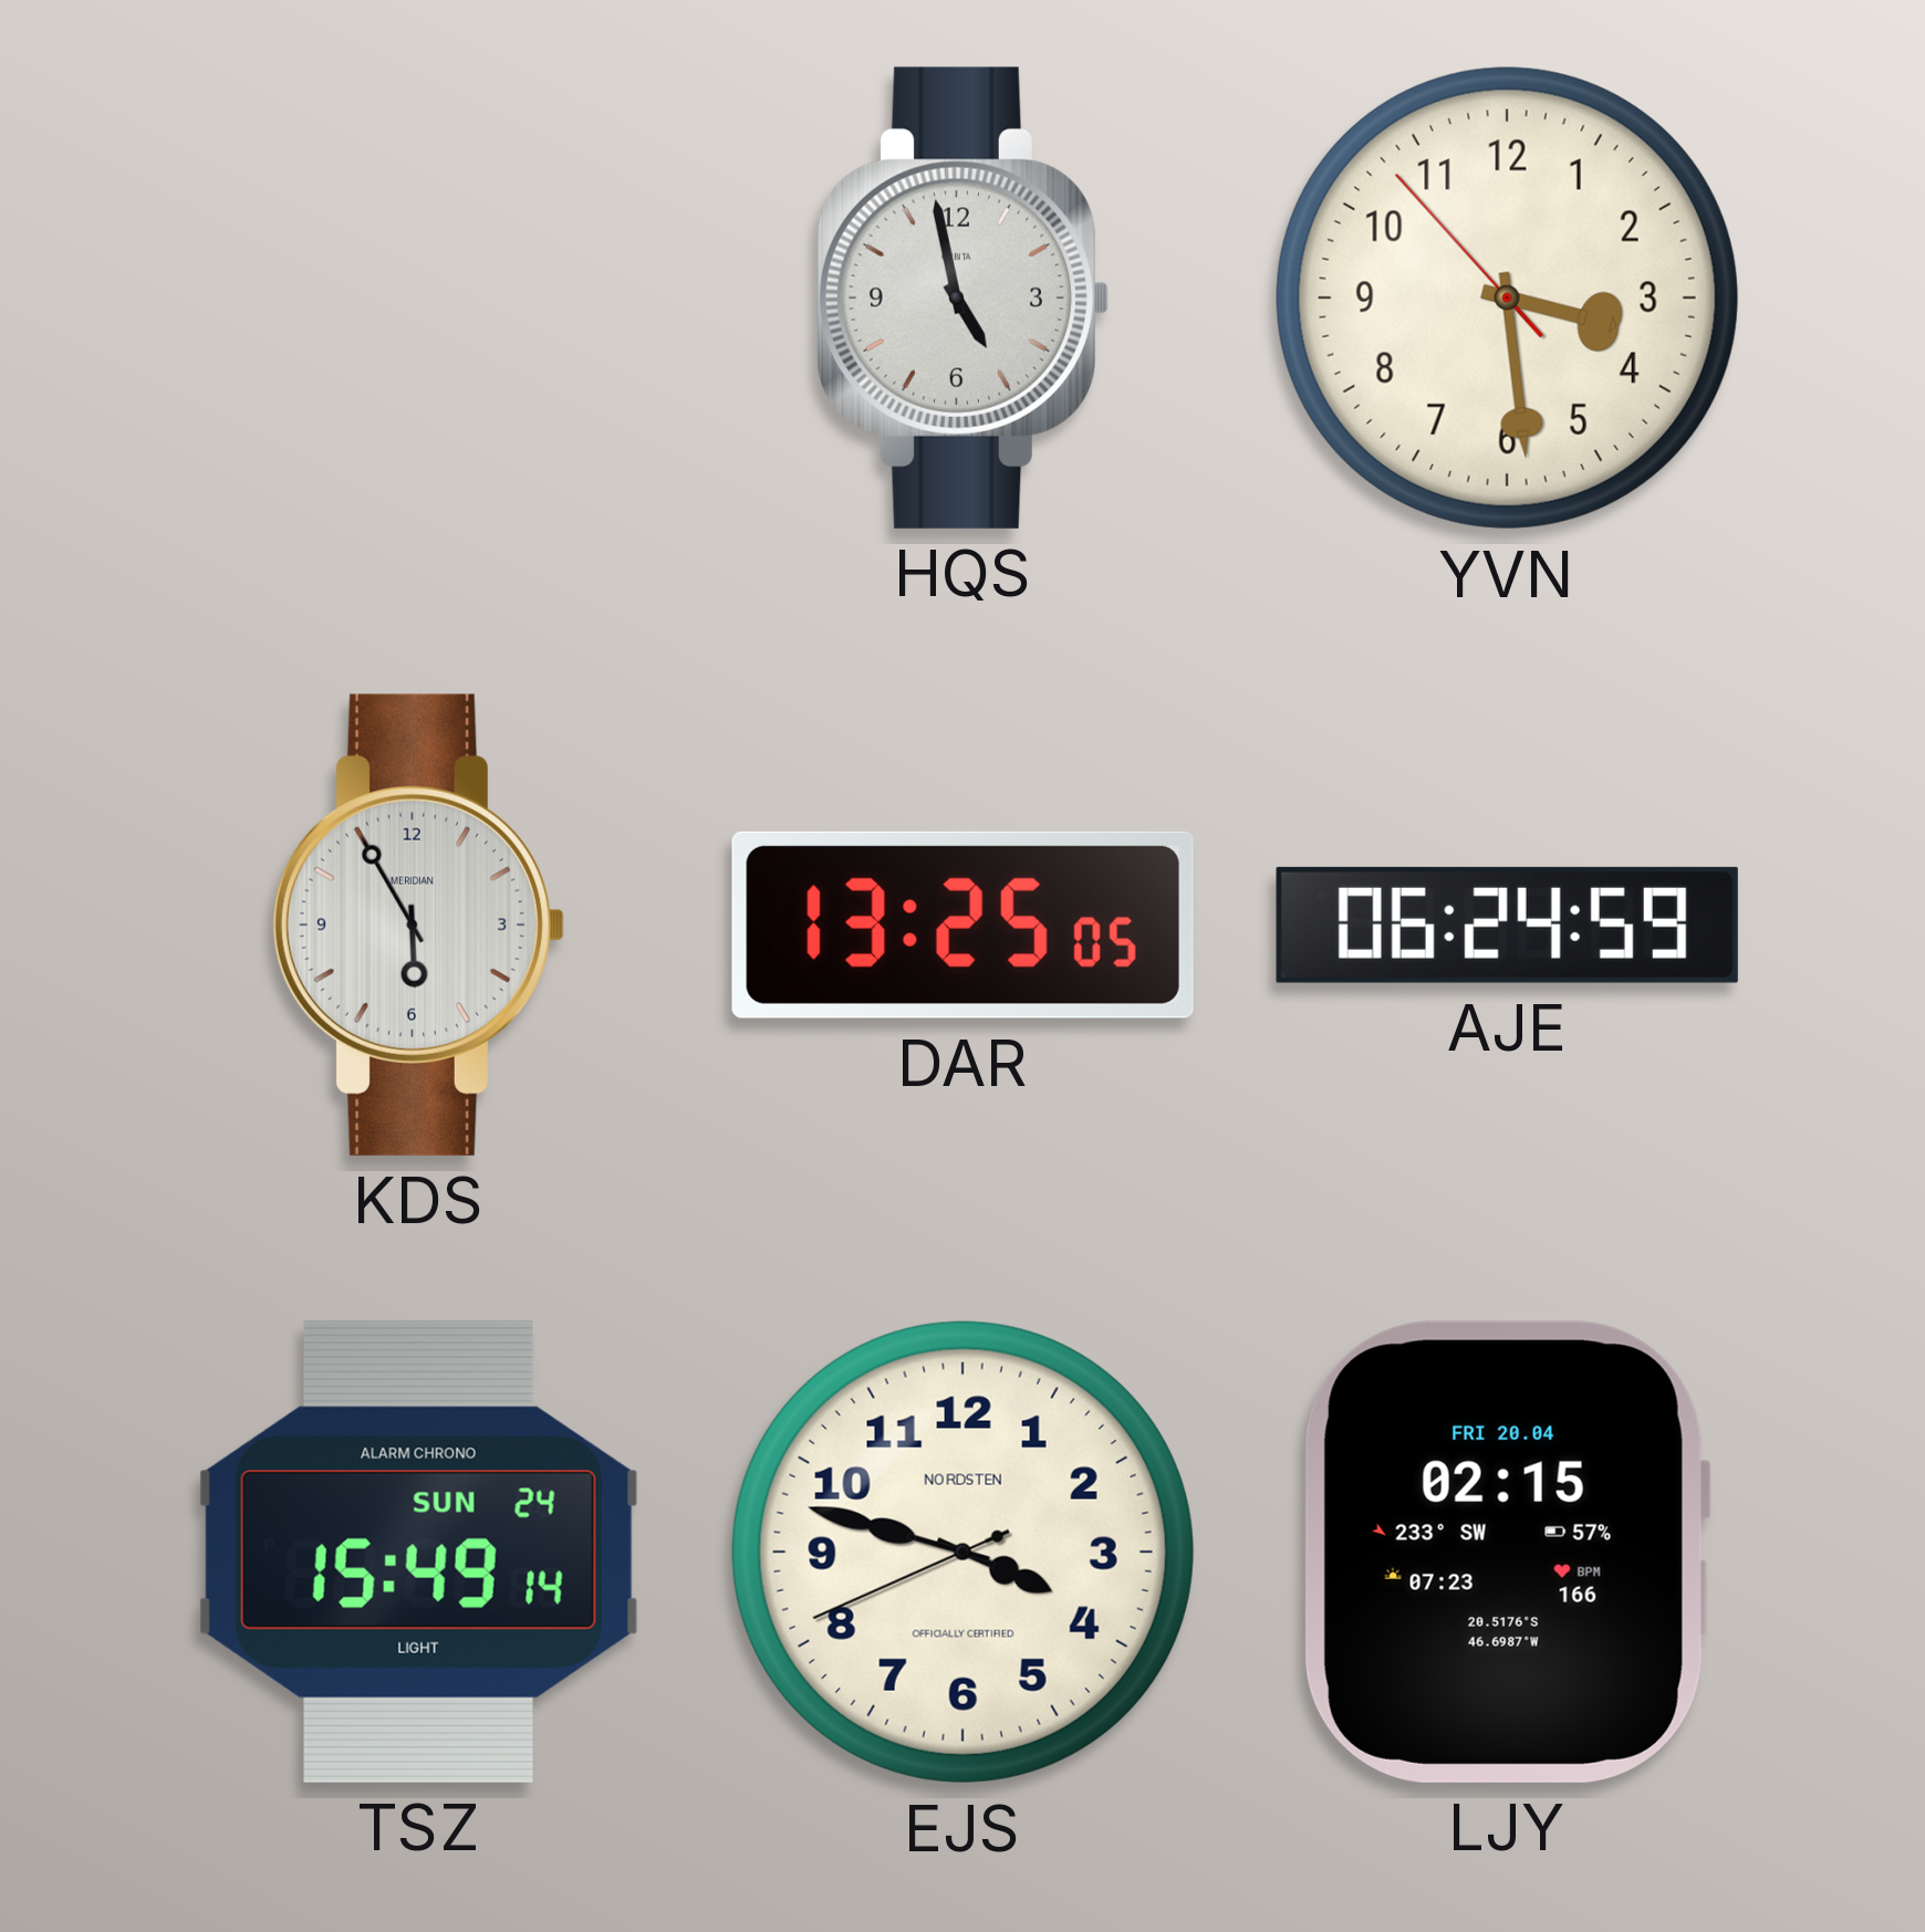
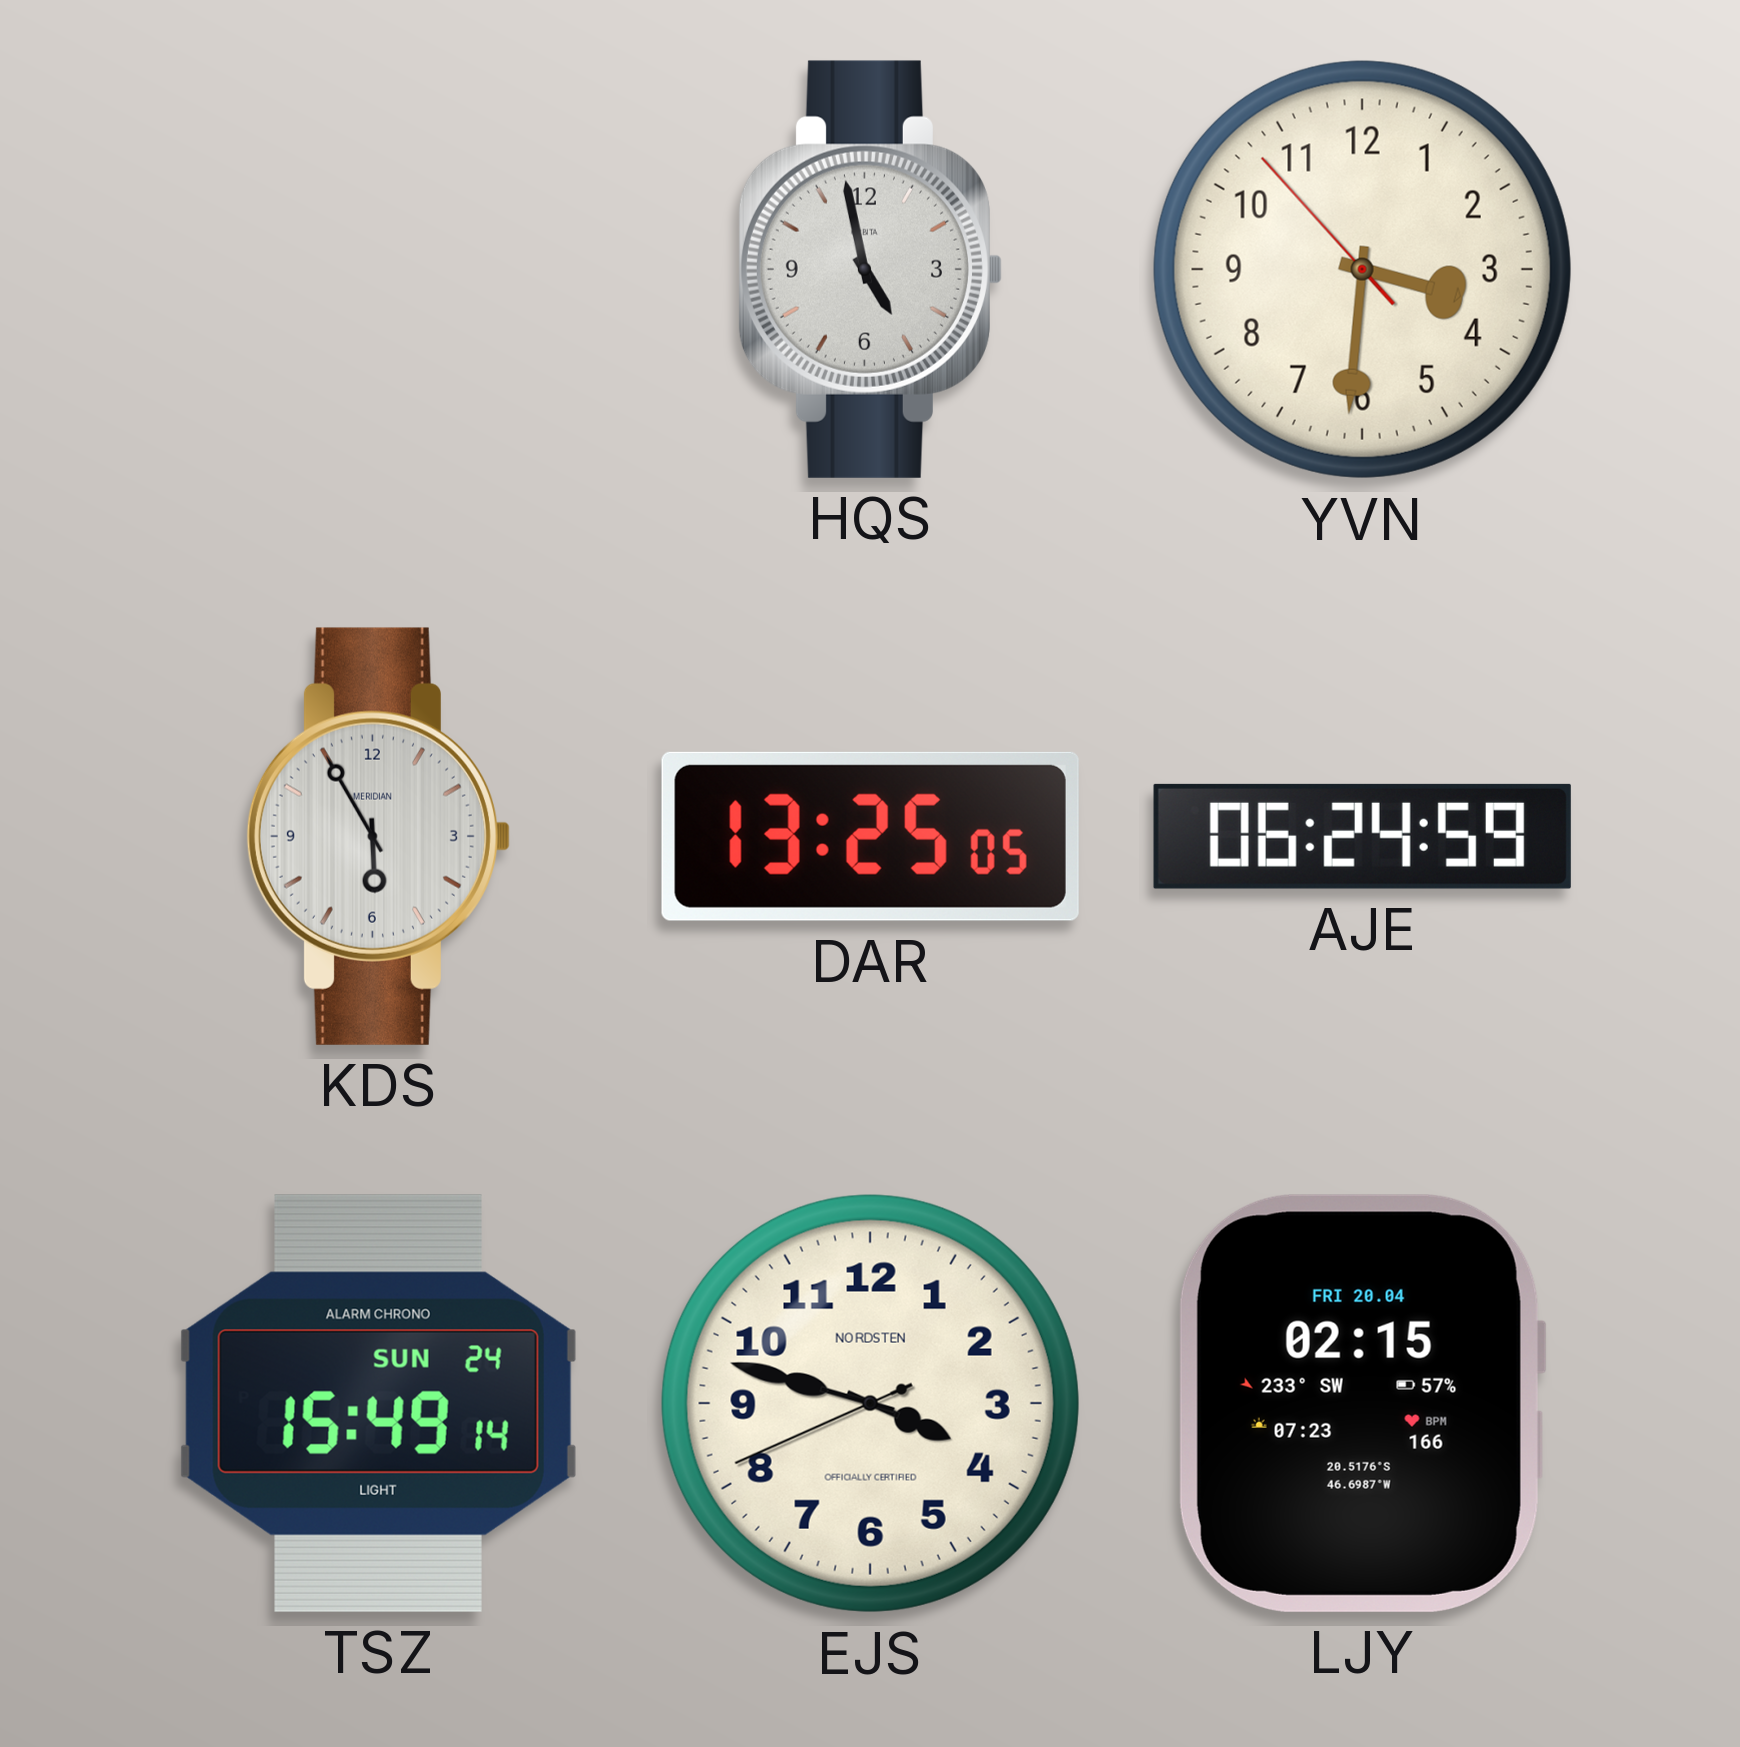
YVN: 3:28 -> 3:30 (1362, 269)
